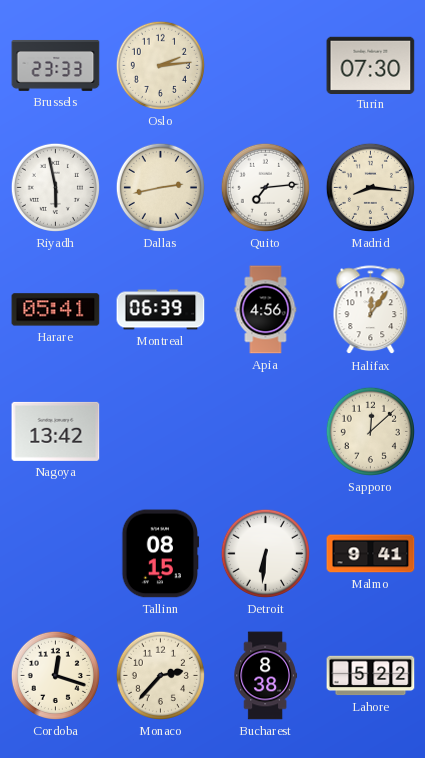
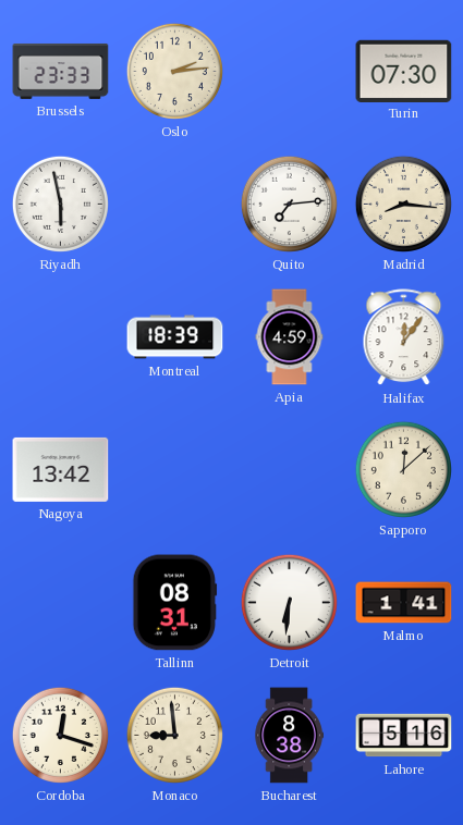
Dallas: 2:43 -> none (160, 187)
Harare: 05:41 -> none (56, 310)
Montreal: 06:39 -> 18:39 (175, 337)
Apia: 4:56 -> 4:59 (290, 337)
Tallinn: 08:15 -> 08:31 (175, 603)
Malmo: 9:41 -> 1:41 (404, 603)
Monaco: 2:37 -> 8:59 (174, 735)
Lahore: 5:22 -> 5:16 (404, 736)
